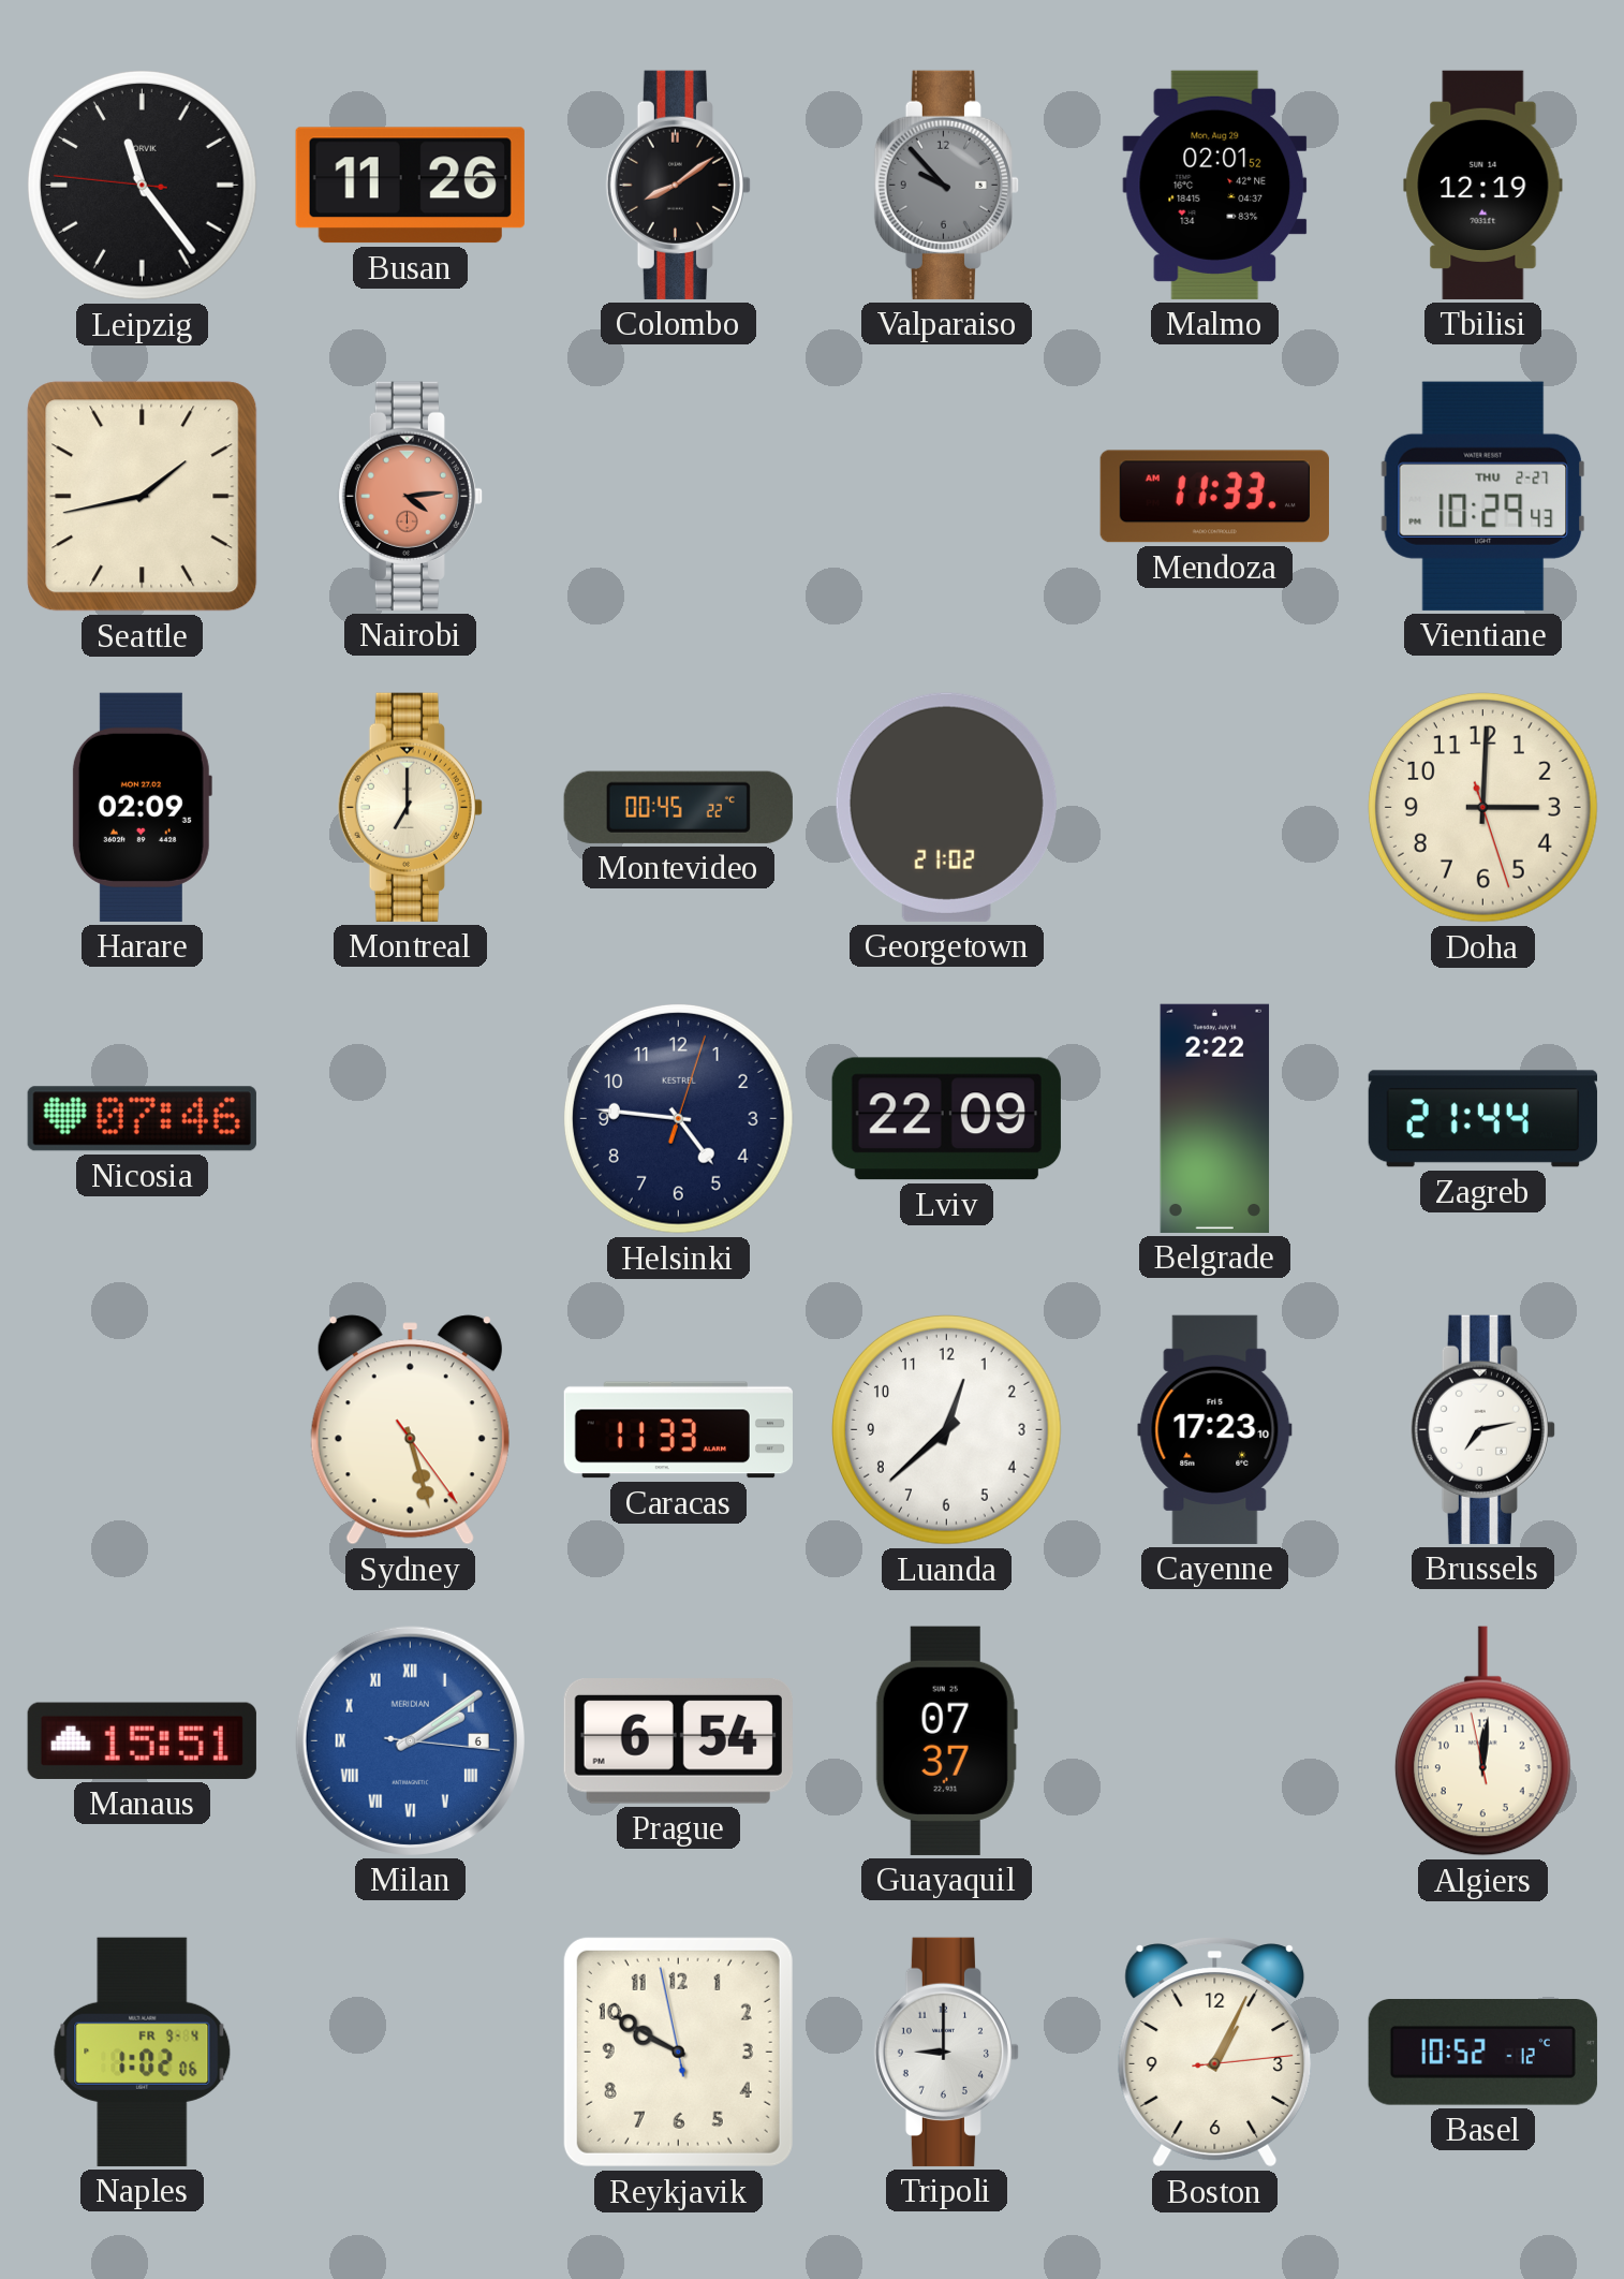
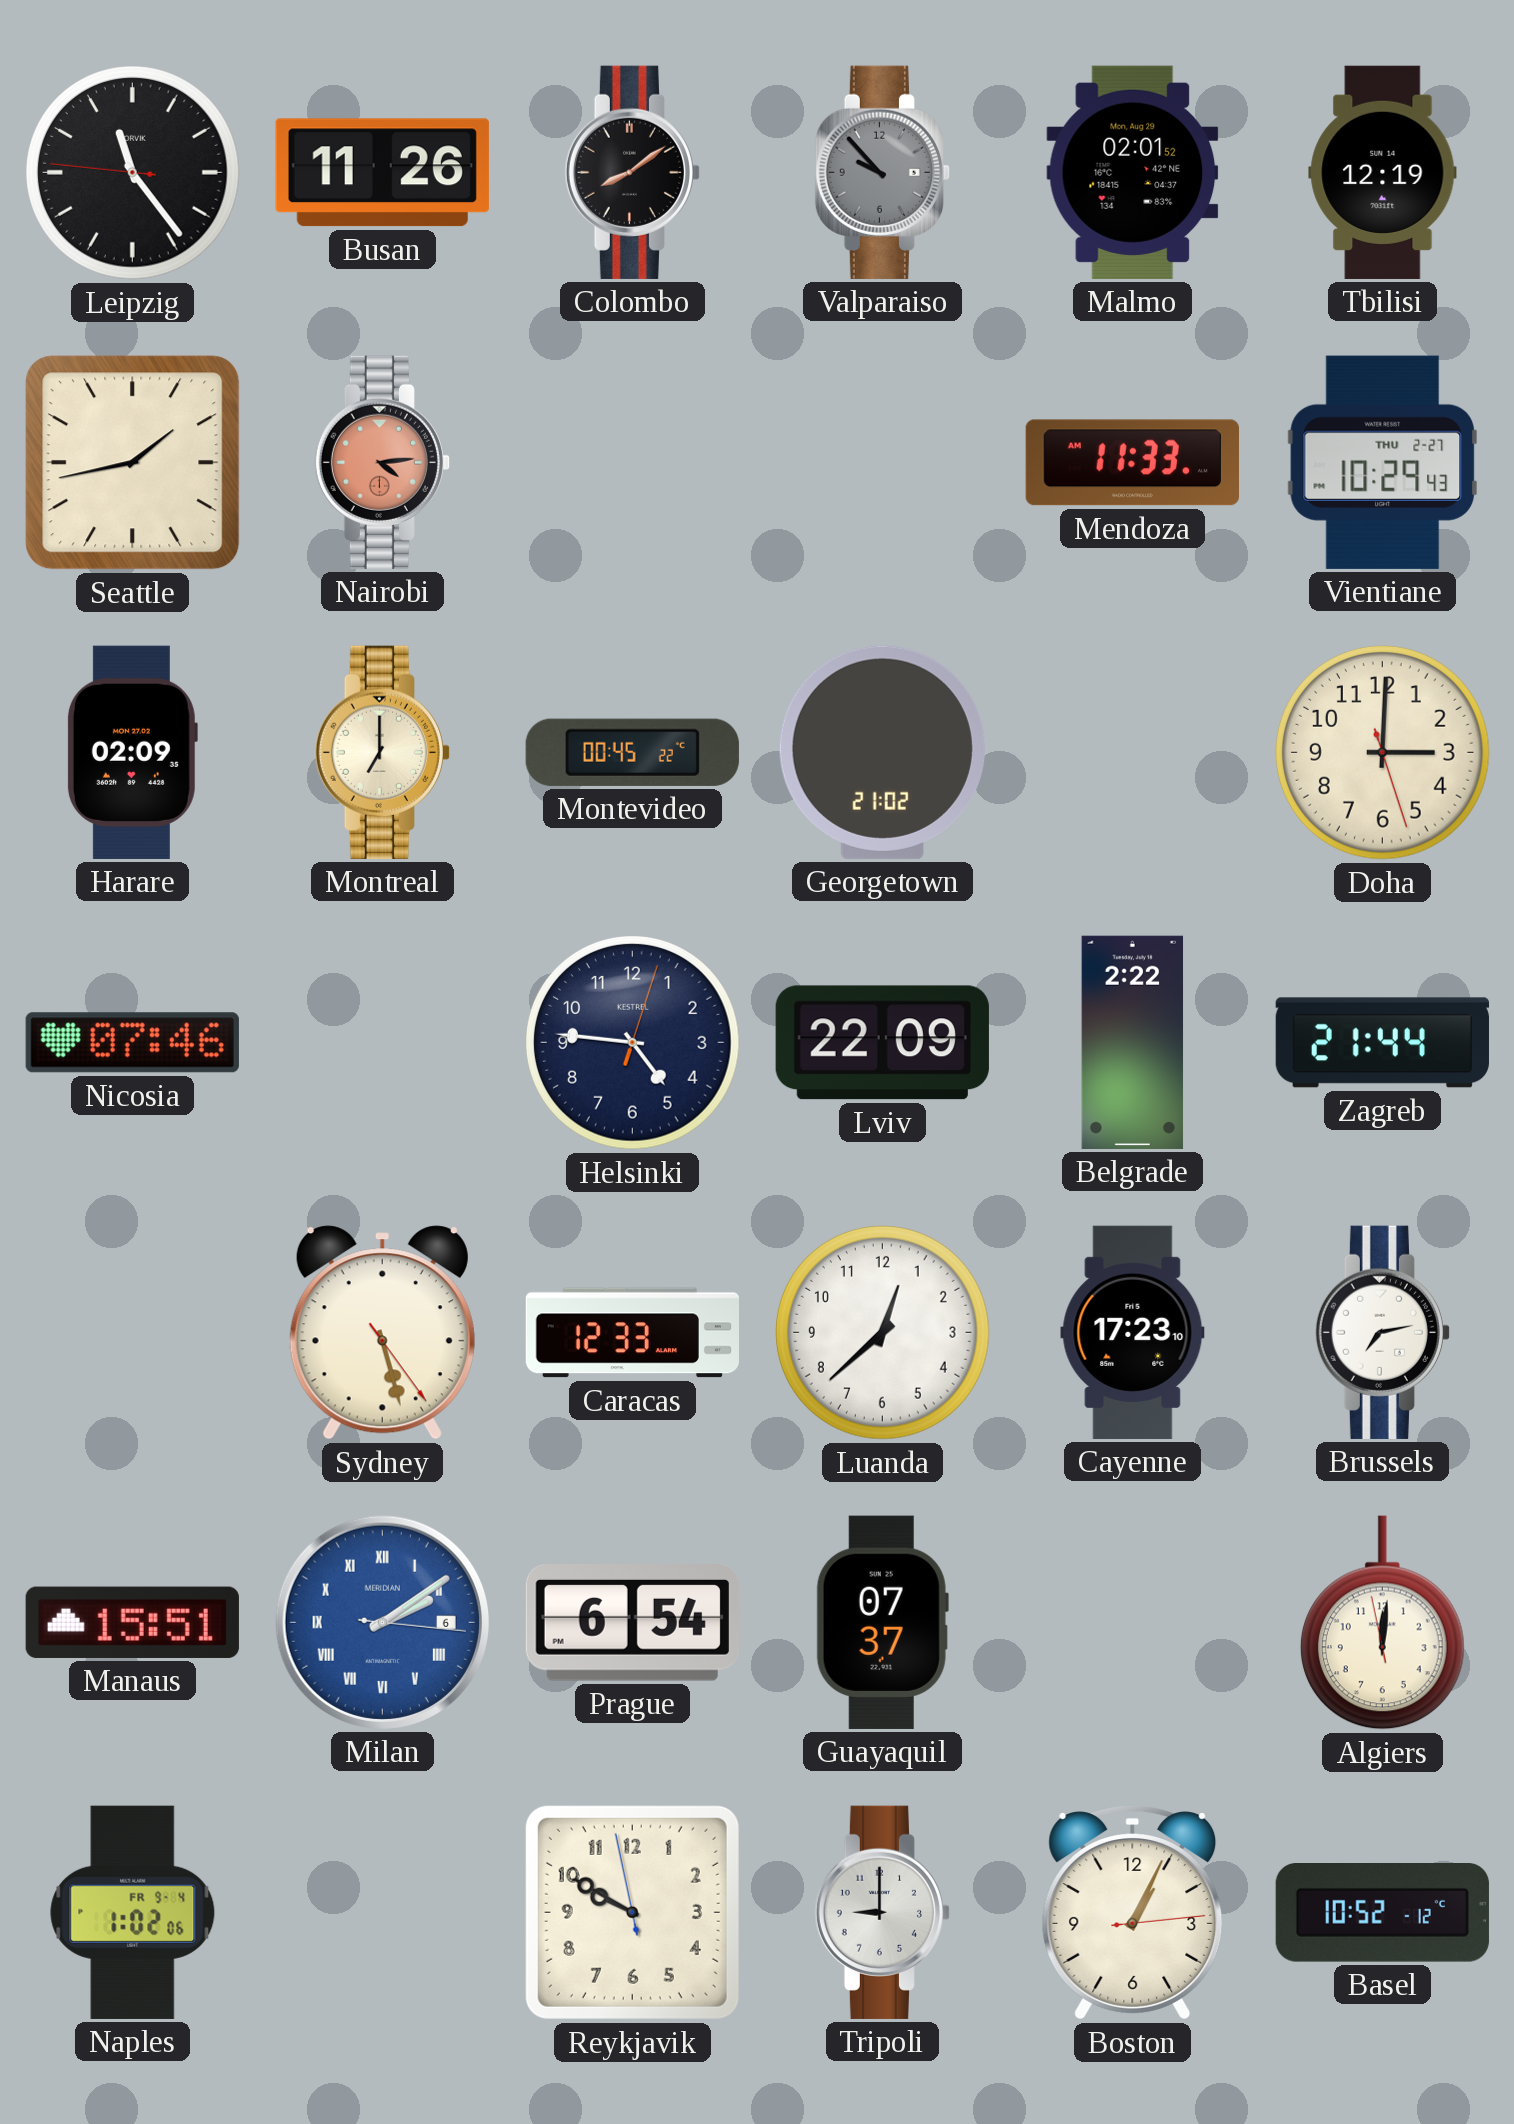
Caracas: 11:33 -> 12:33 (632, 1333)
